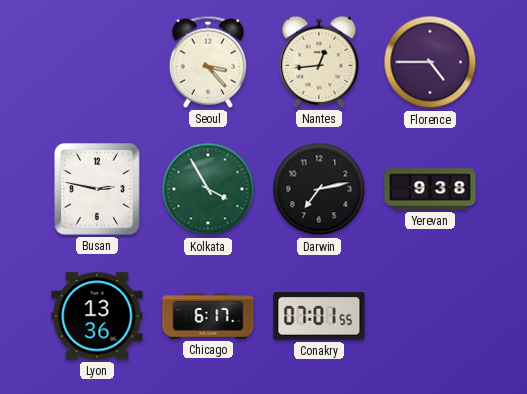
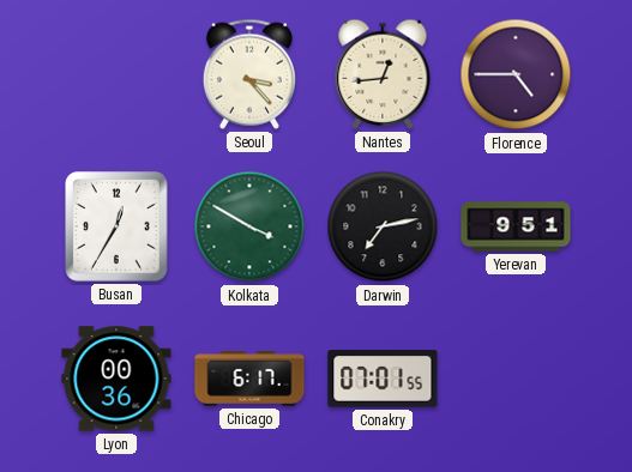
Busan: 2:47 -> 12:35 (118, 228)
Kolkata: 3:55 -> 3:50 (249, 226)
Yerevan: 9:38 -> 9:51 (516, 226)
Lyon: 13:36 -> 00:36 (116, 379)
